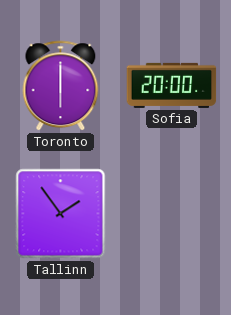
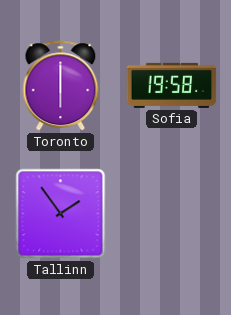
Sofia: 20:00 -> 19:58 (172, 85)
